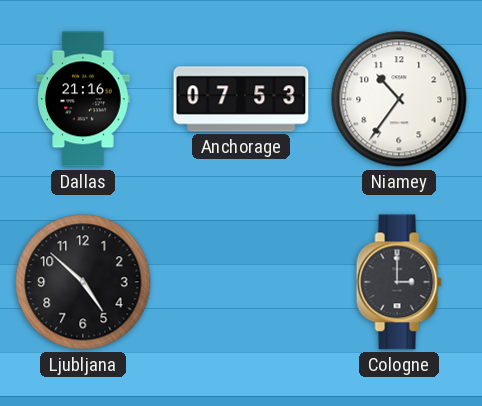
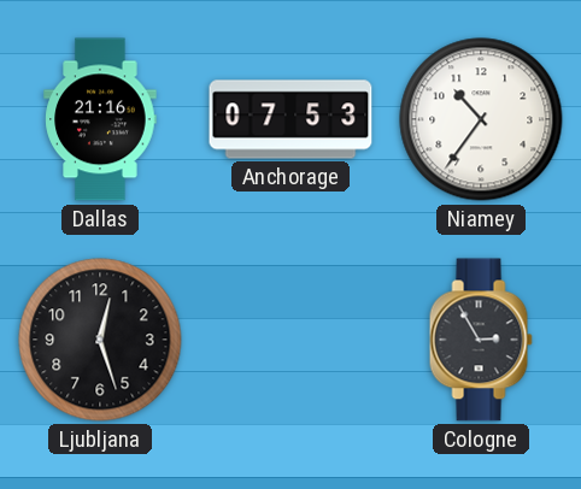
Ljubljana: 4:52 -> 12:27 (100, 340)
Cologne: 3:00 -> 2:55 (481, 340)
